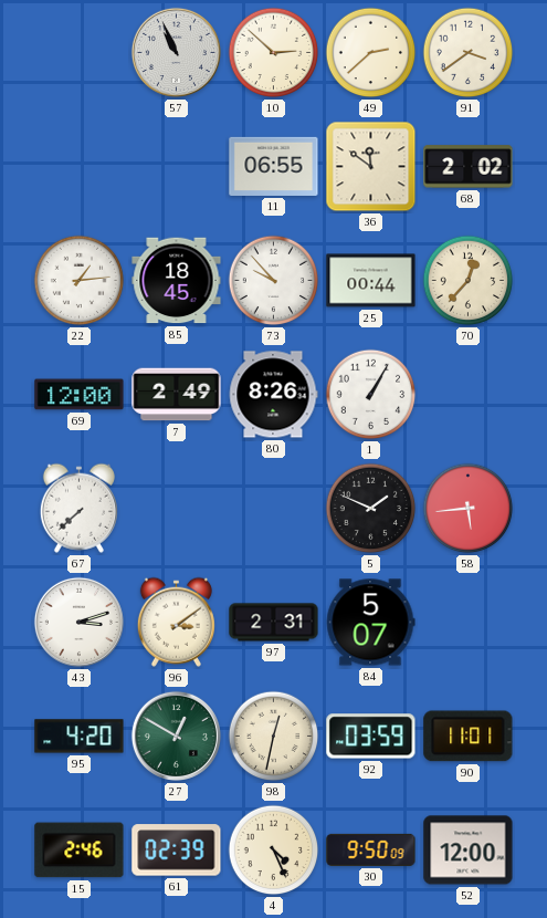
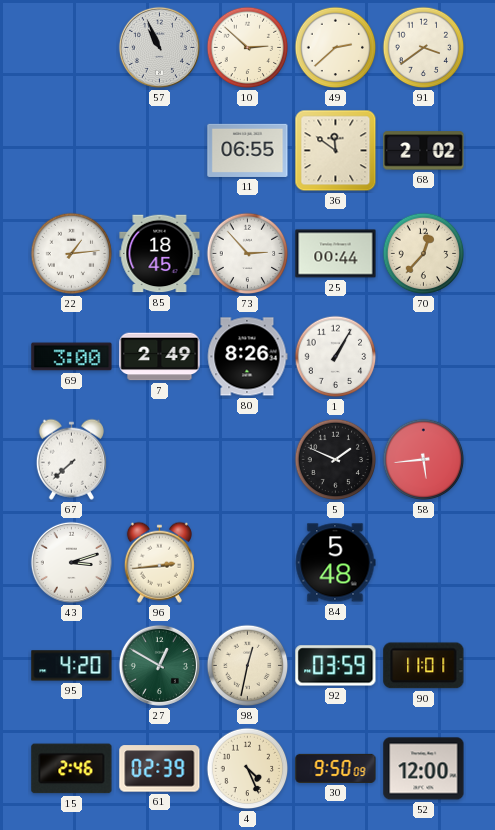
73: 9:53 -> 2:53 (248, 254)
69: 12:00 -> 3:00 (72, 357)
96: 3:09 -> 2:44 (159, 562)
97: 2:31 -> none (274, 623)
84: 5:07 -> 5:48 (335, 563)
